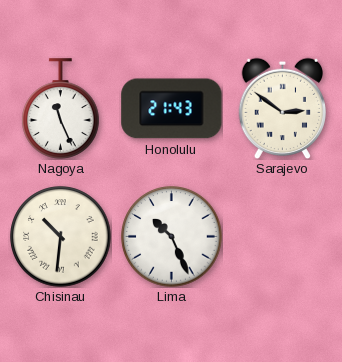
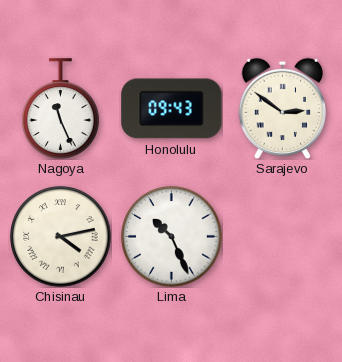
Honolulu: 21:43 -> 09:43 (172, 109)
Chisinau: 10:31 -> 4:13 (61, 237)
